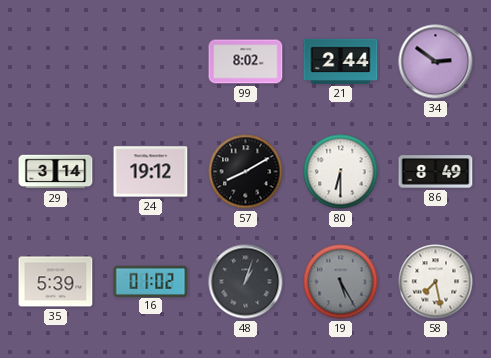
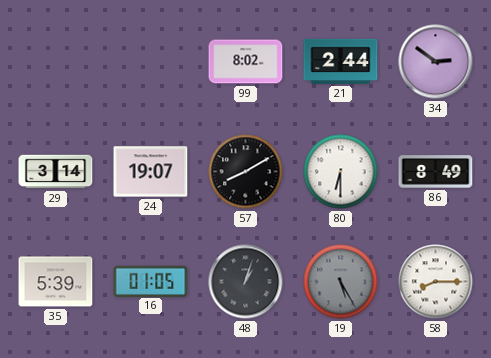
24: 19:12 -> 19:07 (151, 172)
16: 01:02 -> 01:05 (151, 281)
58: 7:28 -> 8:15 (436, 282)
